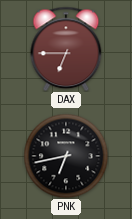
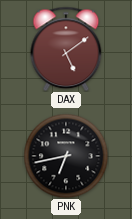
DAX: 6:45 -> 5:09 (66, 49)
